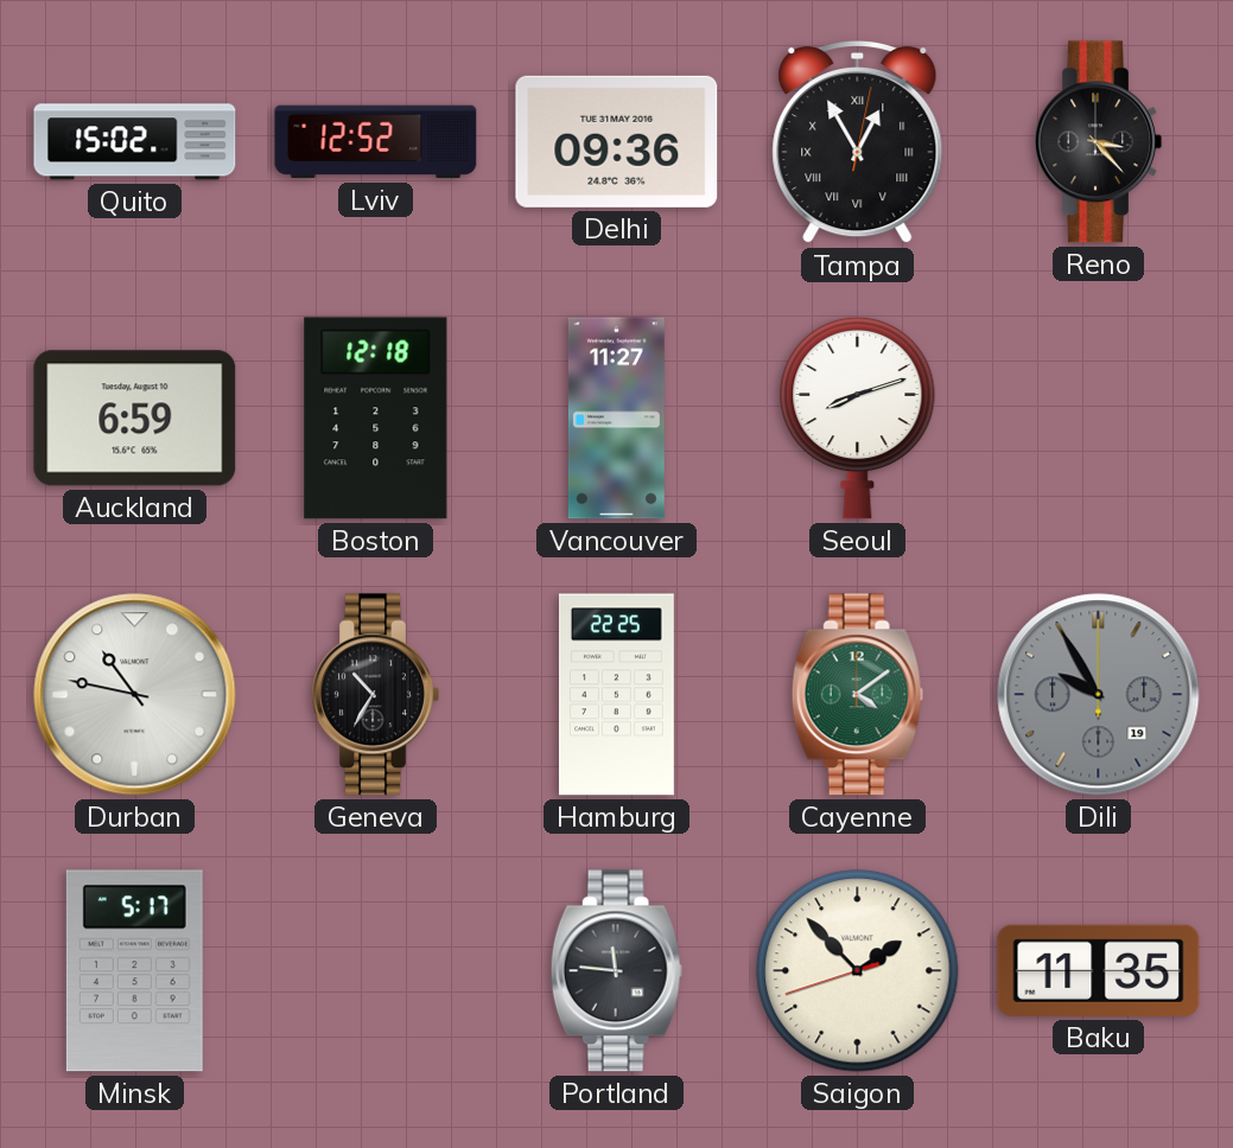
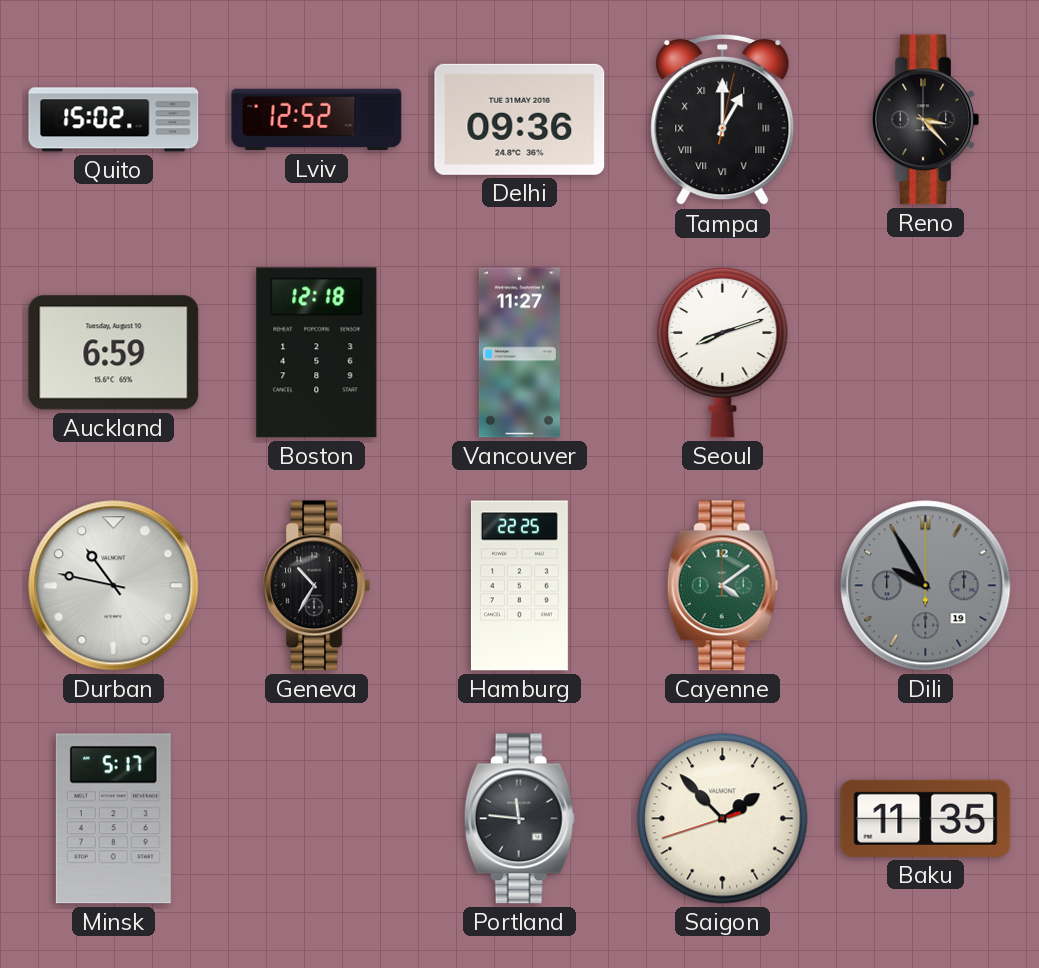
Tampa: 12:55 -> 1:00 (723, 120)
